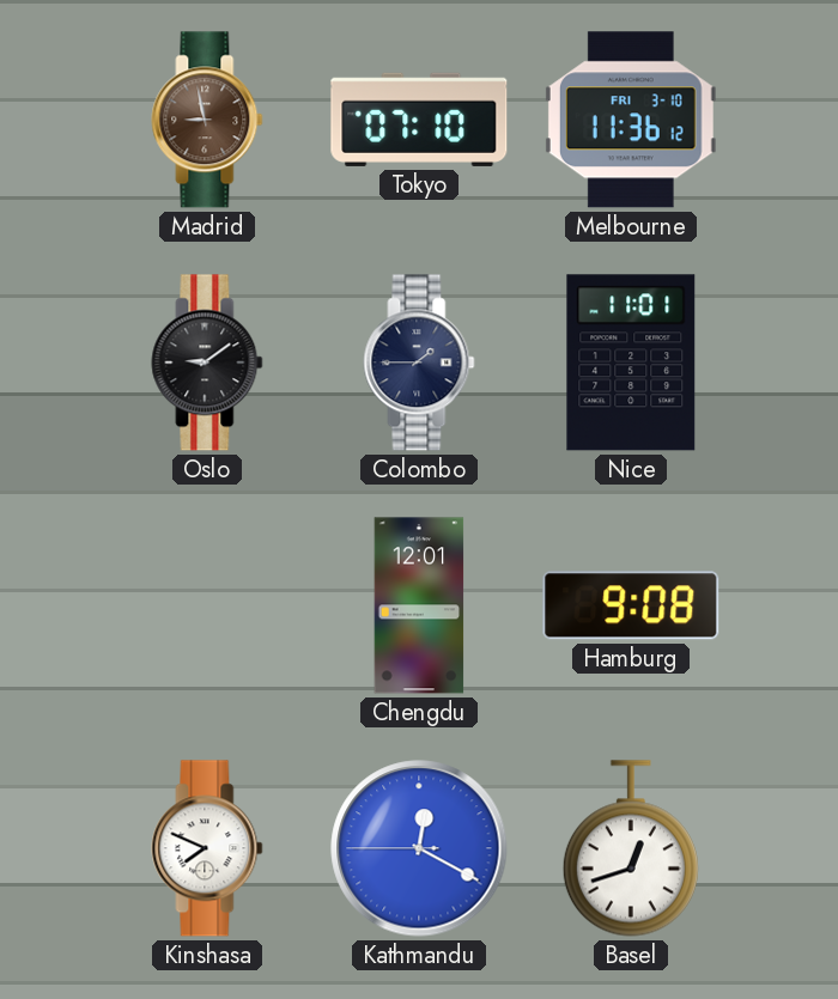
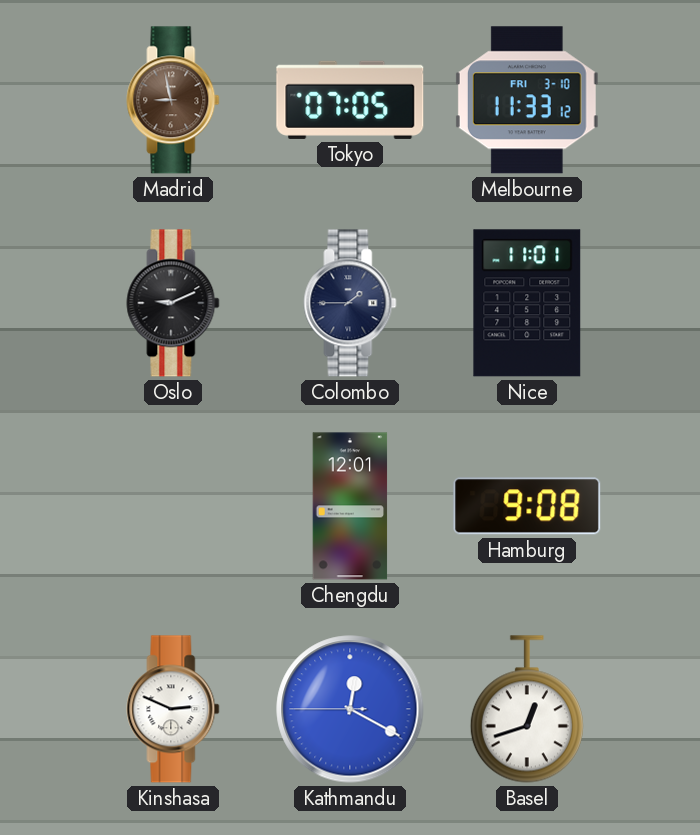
Tokyo: 07:10 -> 07:05 (350, 100)
Melbourne: 11:36 -> 11:33 (527, 100)
Oslo: 9:09 -> 9:11 (173, 303)
Kinshasa: 7:49 -> 2:49 (173, 709)
